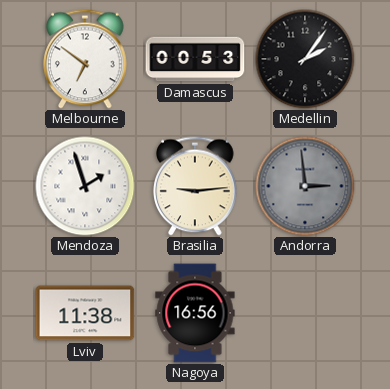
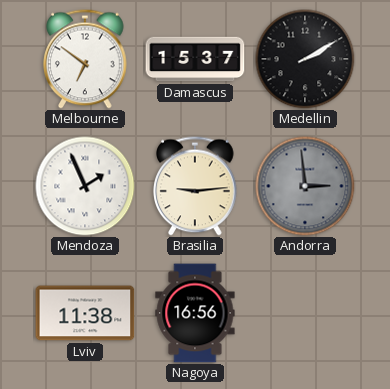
Damascus: 00:53 -> 15:37 (195, 59)
Medellin: 2:06 -> 2:10 (305, 59)
Mendoza: 1:57 -> 1:56 (85, 186)
